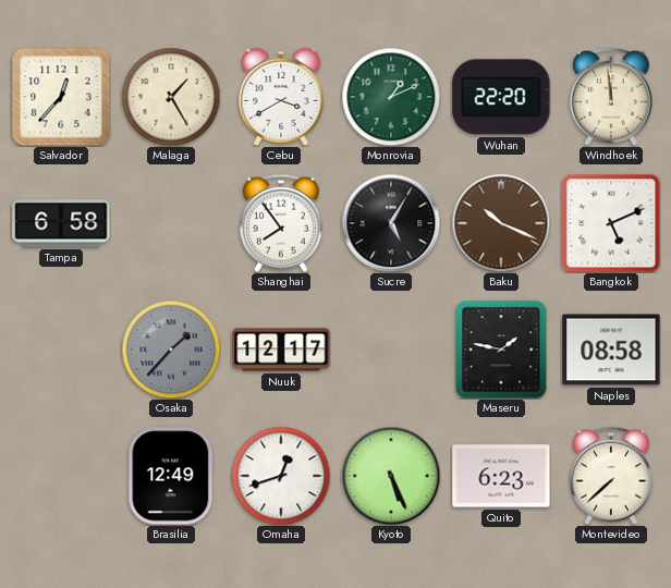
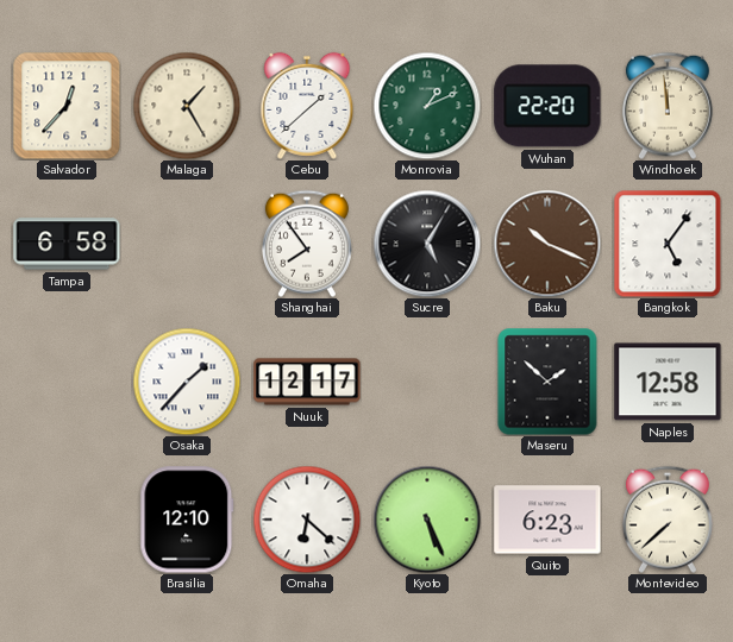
Cebu: 3:40 -> 1:38 (307, 106)
Bangkok: 5:11 -> 5:06 (668, 244)
Osaka dial: grey -> white (187, 382)
Maseru: 1:47 -> 1:52 (547, 382)
Naples: 08:58 -> 12:58 (668, 382)
Brasilia: 12:49 -> 12:10 (187, 520)
Omaha: 12:42 -> 6:22 (307, 520)
